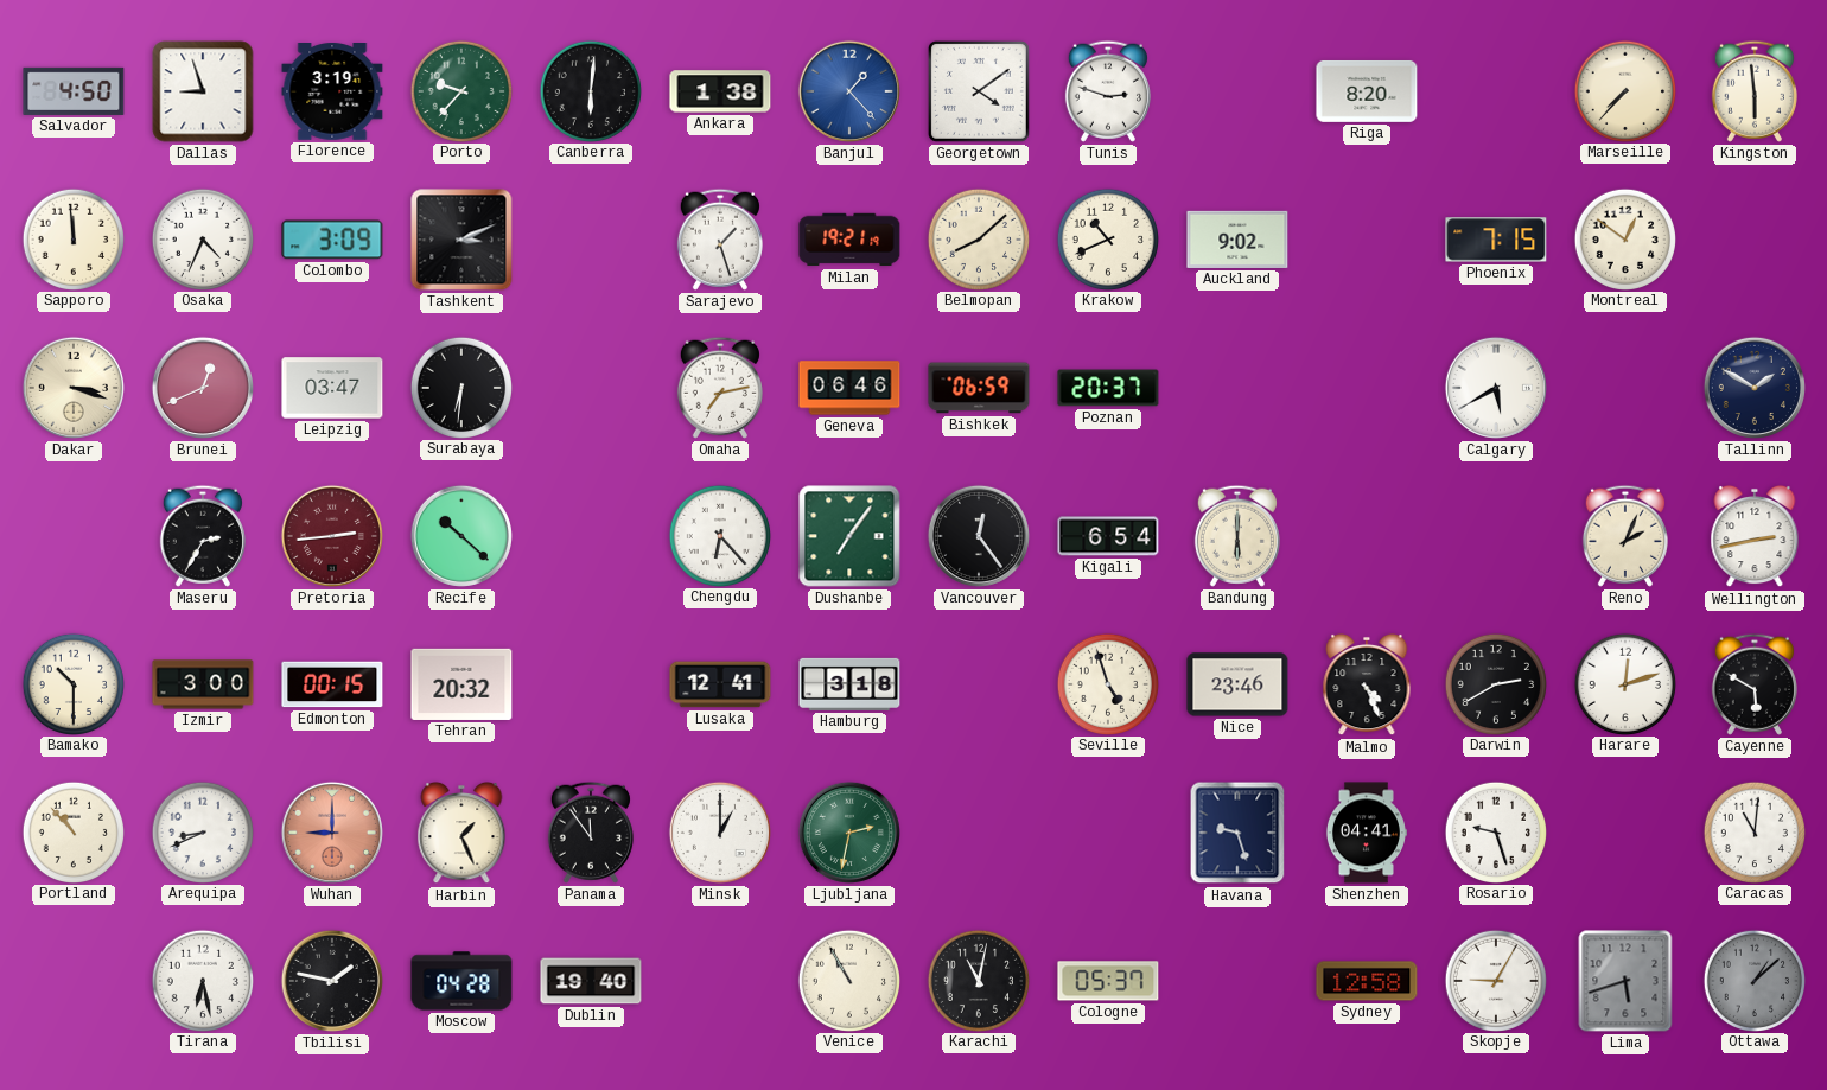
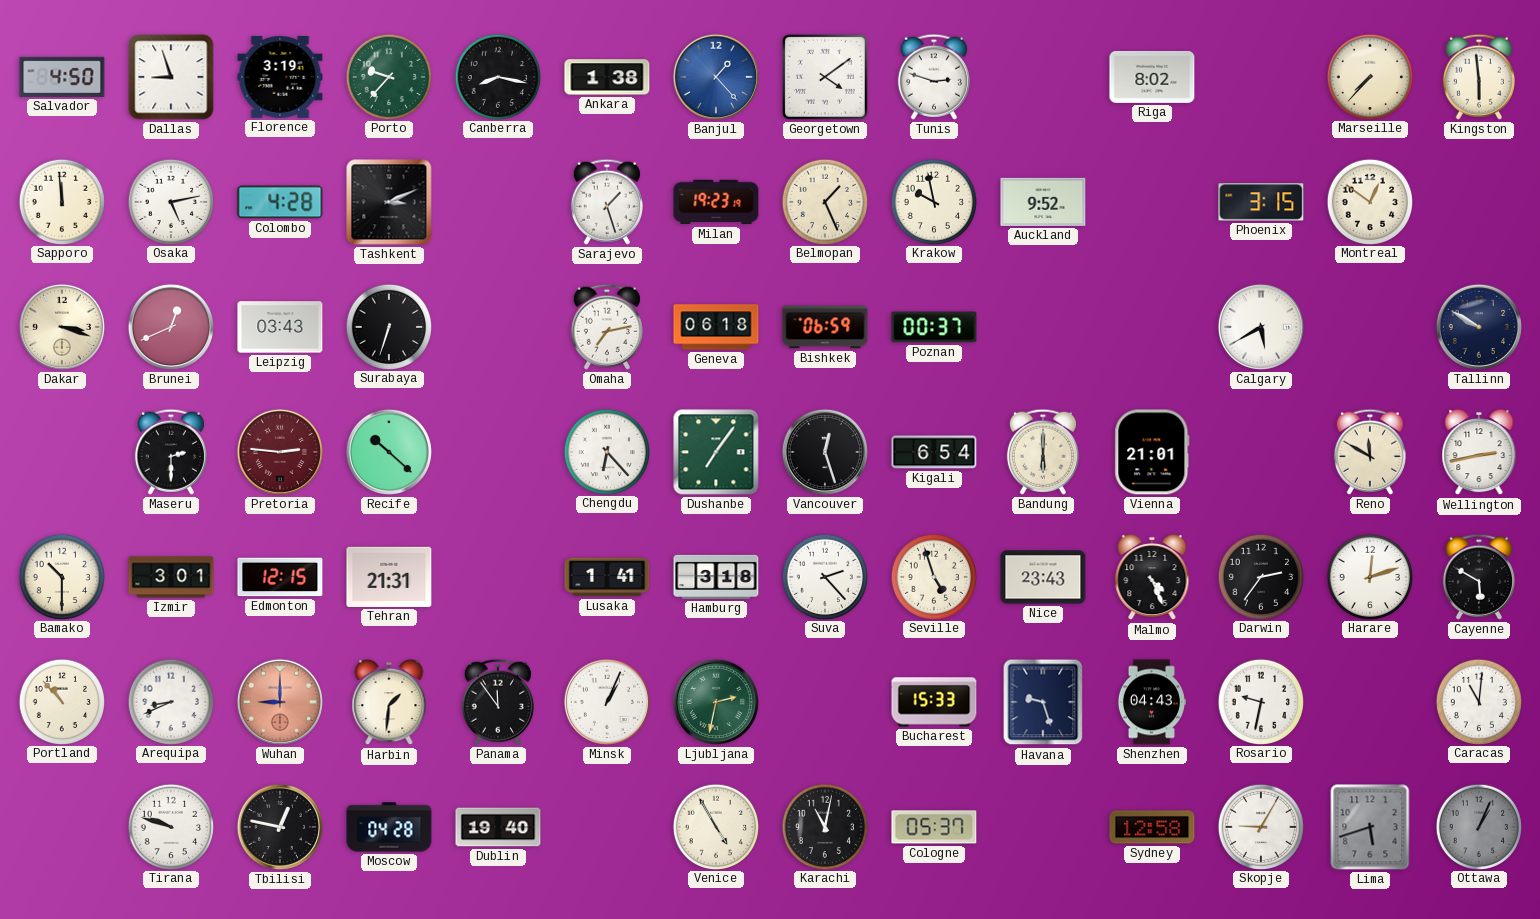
Canberra: 6:01 -> 8:17 (497, 76)
Riga: 8:20 -> 8:02 (1152, 77)
Osaka: 4:34 -> 5:13 (170, 201)
Colombo: 3:09 -> 4:28 (280, 202)
Milan: 19:21 -> 19:23 (716, 202)
Belmopan: 8:08 -> 1:26 (824, 201)
Krakow: 10:41 -> 9:58 (933, 201)
Auckland: 9:02 -> 9:52 (1043, 202)
Phoenix: 7:15 -> 3:15 (1261, 202)
Leipzig: 03:47 -> 03:43 (280, 327)
Surabaya: 6:31 -> 6:33 (388, 326)
Geneva: 06:46 -> 06:18 (716, 327)
Poznan: 20:37 -> 00:37 (934, 327)
Tallinn: 1:50 -> 9:50 (1479, 327)
Maseru: 2:35 -> 2:30 (171, 452)
Pretoria: 2:44 -> 2:46 (280, 452)
Vancouver: 12:24 -> 12:27 (825, 452)
Vienna: none -> 21:01 (1152, 452)
Reno: 2:04 -> 11:50 (1370, 452)
Izmir: 3:00 -> 3:01 (171, 577)
Edmonton: 00:15 -> 12:15 (280, 577)
Tehran: 20:32 -> 21:31 (389, 577)
Lusaka: 12:41 -> 1:41 (607, 577)
Suva: none -> 2:23 (824, 576)
Nice: 23:46 -> 23:43 (1043, 577)
Darwin: 2:40 -> 2:36 (1260, 576)
Harbin: 1:26 -> 1:31 (389, 702)
Minsk: 1:00 -> 1:04 (607, 702)
Bucharest: none -> 15:33 (934, 702)
Shenzhen: 04:41 -> 04:43 (1151, 702)
Rosario: 9:27 -> 9:32 (1260, 701)
Tirana: 6:28 -> 9:48 (170, 826)
Tbilisi: 1:47 -> 12:47 (280, 827)
Venice: 10:55 -> 4:55 (715, 826)
Ottawa: 1:08 -> 1:04 (1478, 826)
